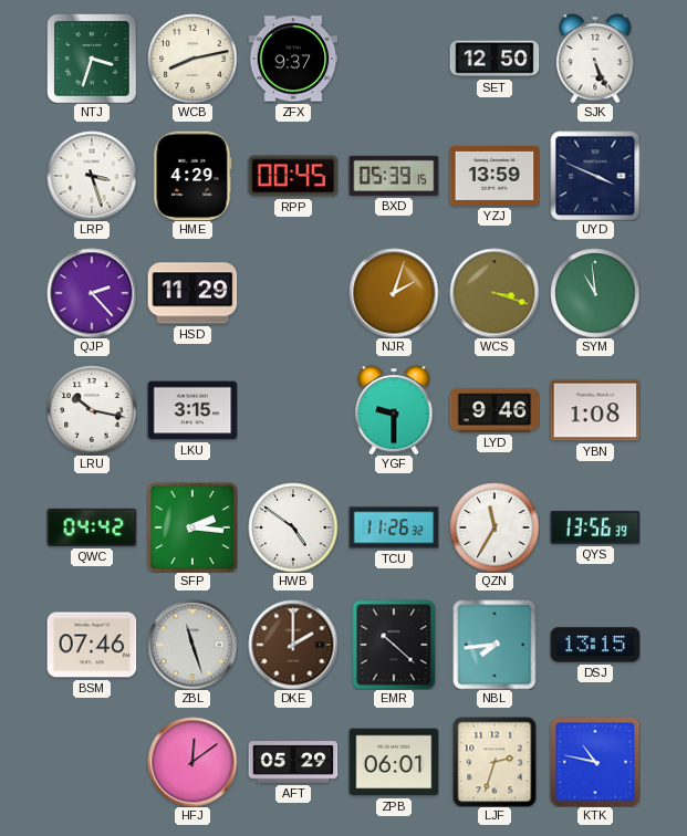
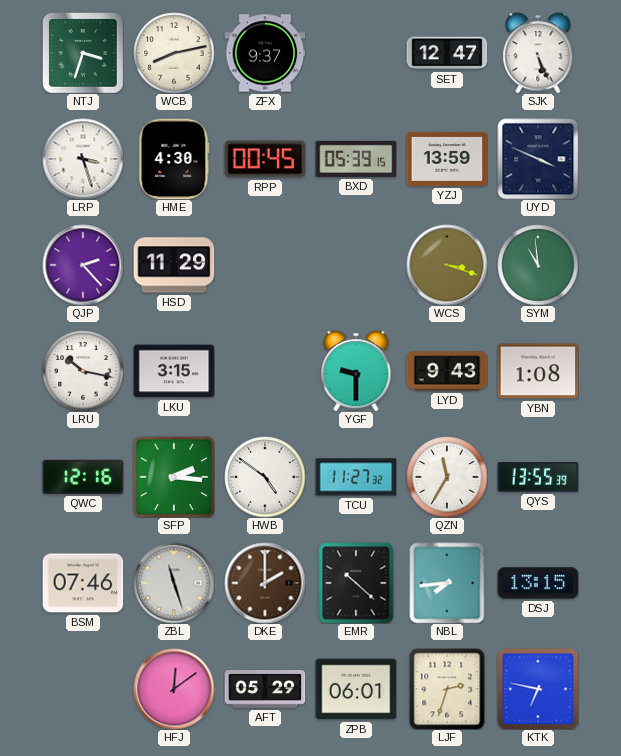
SET: 12:50 -> 12:47 (447, 53)
HME: 4:29 -> 4:30 (174, 159)
NJR: 2:03 -> none (394, 293)
LYD: 9:46 -> 9:43 (447, 371)
QWC: 04:42 -> 12:16 (83, 477)
TCU: 11:26 -> 11:27 (356, 477)
QYS: 13:56 -> 13:55 (538, 477)
KTK: 10:47 -> 6:47 (538, 689)
